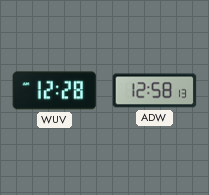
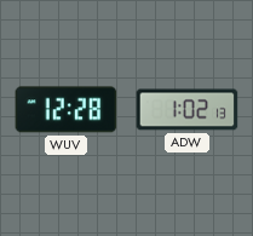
ADW: 12:58 -> 1:02 (188, 110)
